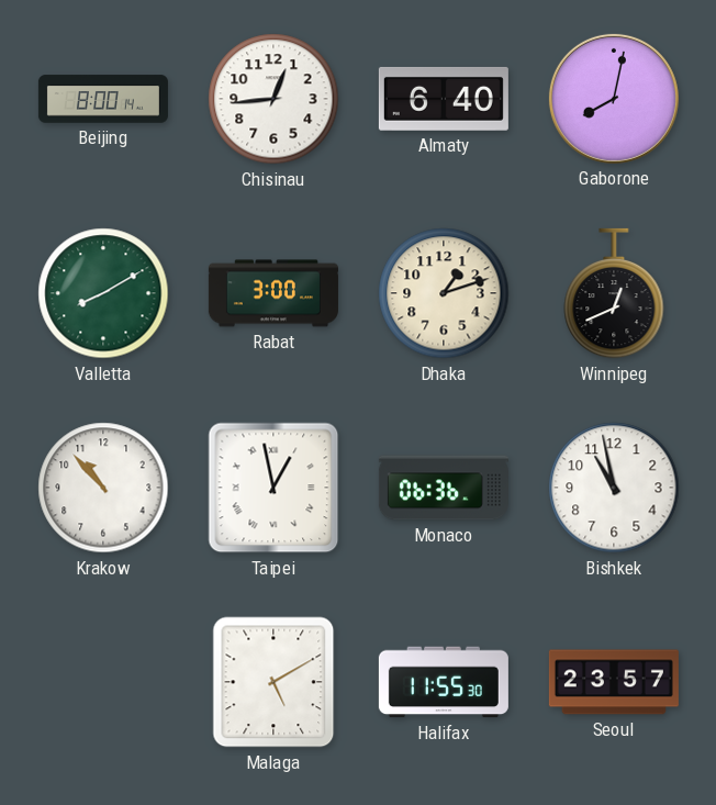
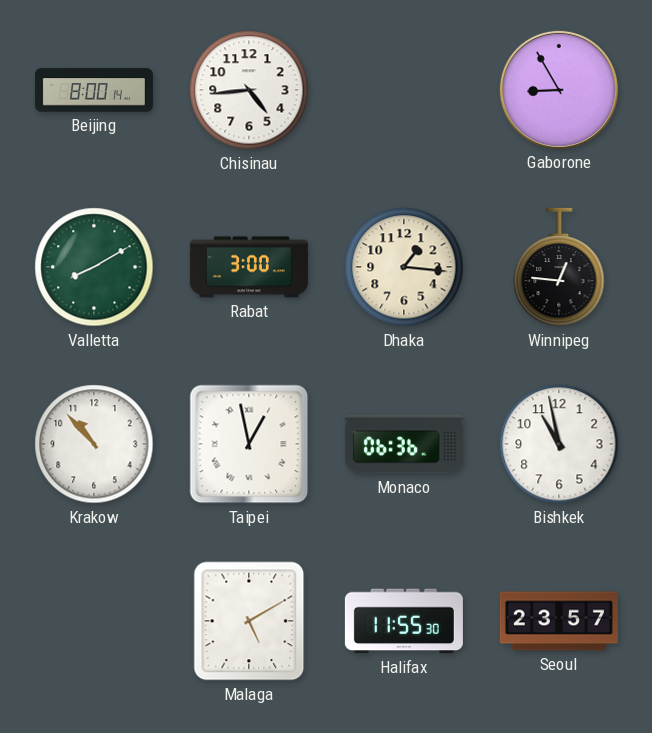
Chisinau: 12:44 -> 4:44 (249, 90)
Almaty: 6:40 -> none (444, 99)
Gaborone: 8:02 -> 8:55 (559, 90)
Dhaka: 1:12 -> 1:16 (404, 267)
Winnipeg: 12:41 -> 12:46 (559, 267)
